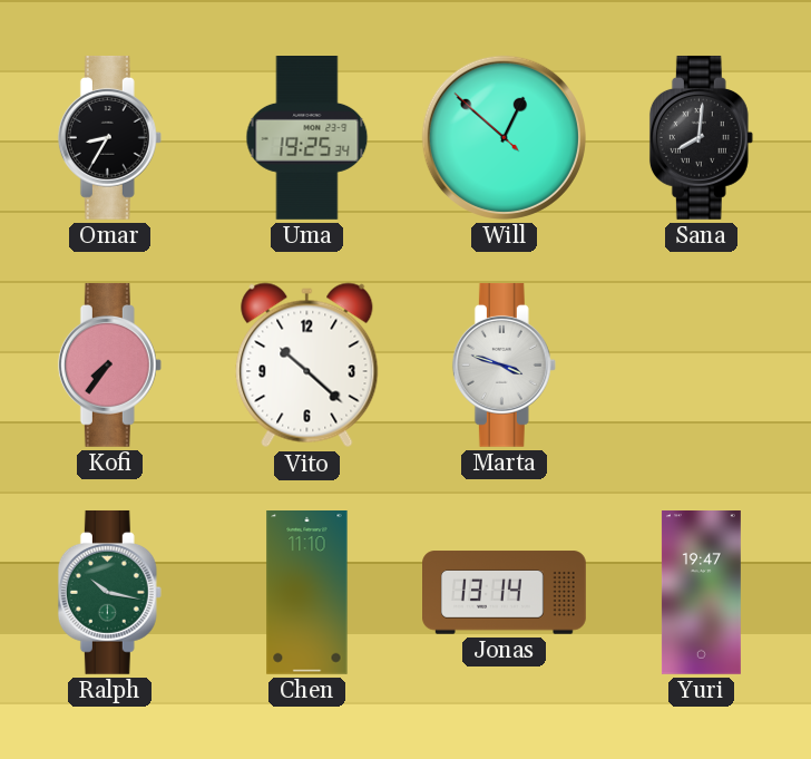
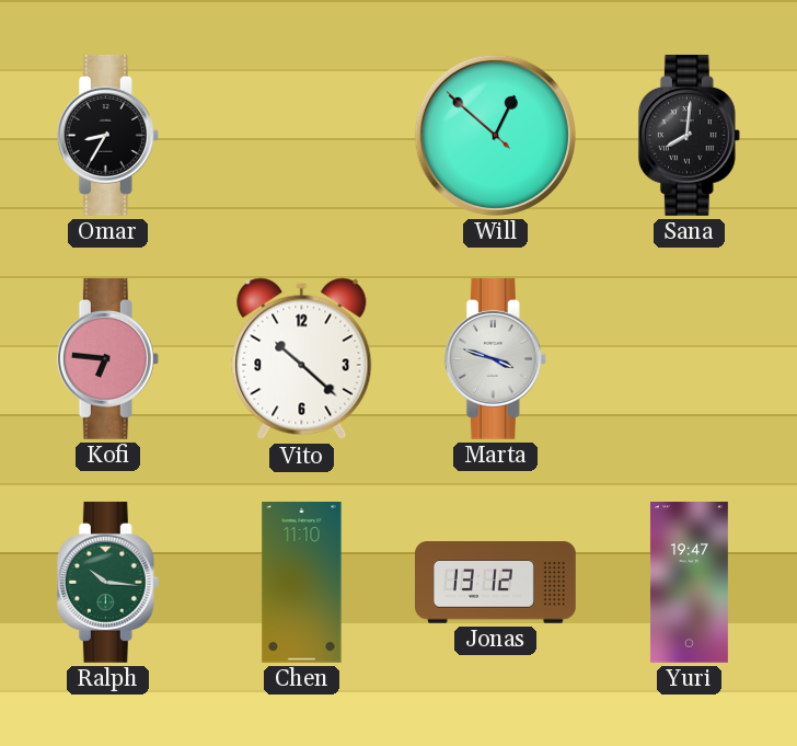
Uma: 19:25 -> none (307, 138)
Kofi: 7:36 -> 6:46 (107, 358)
Ralph: 10:17 -> 10:16 (107, 582)
Jonas: 13:14 -> 13:12 (496, 583)
